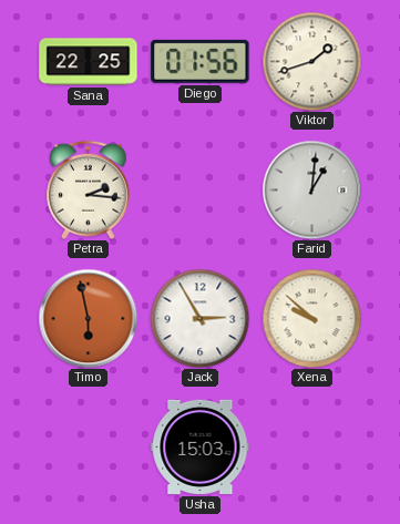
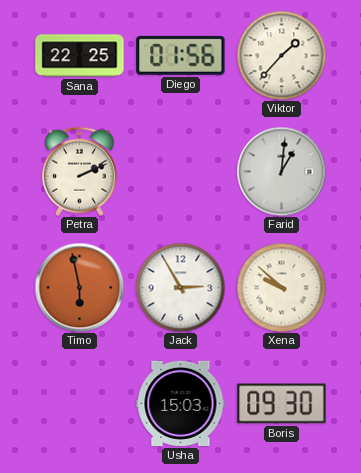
Viktor: 1:42 -> 1:37 (281, 55)
Petra: 2:16 -> 2:11 (80, 171)
Boris: none -> 09:30 (282, 404)
